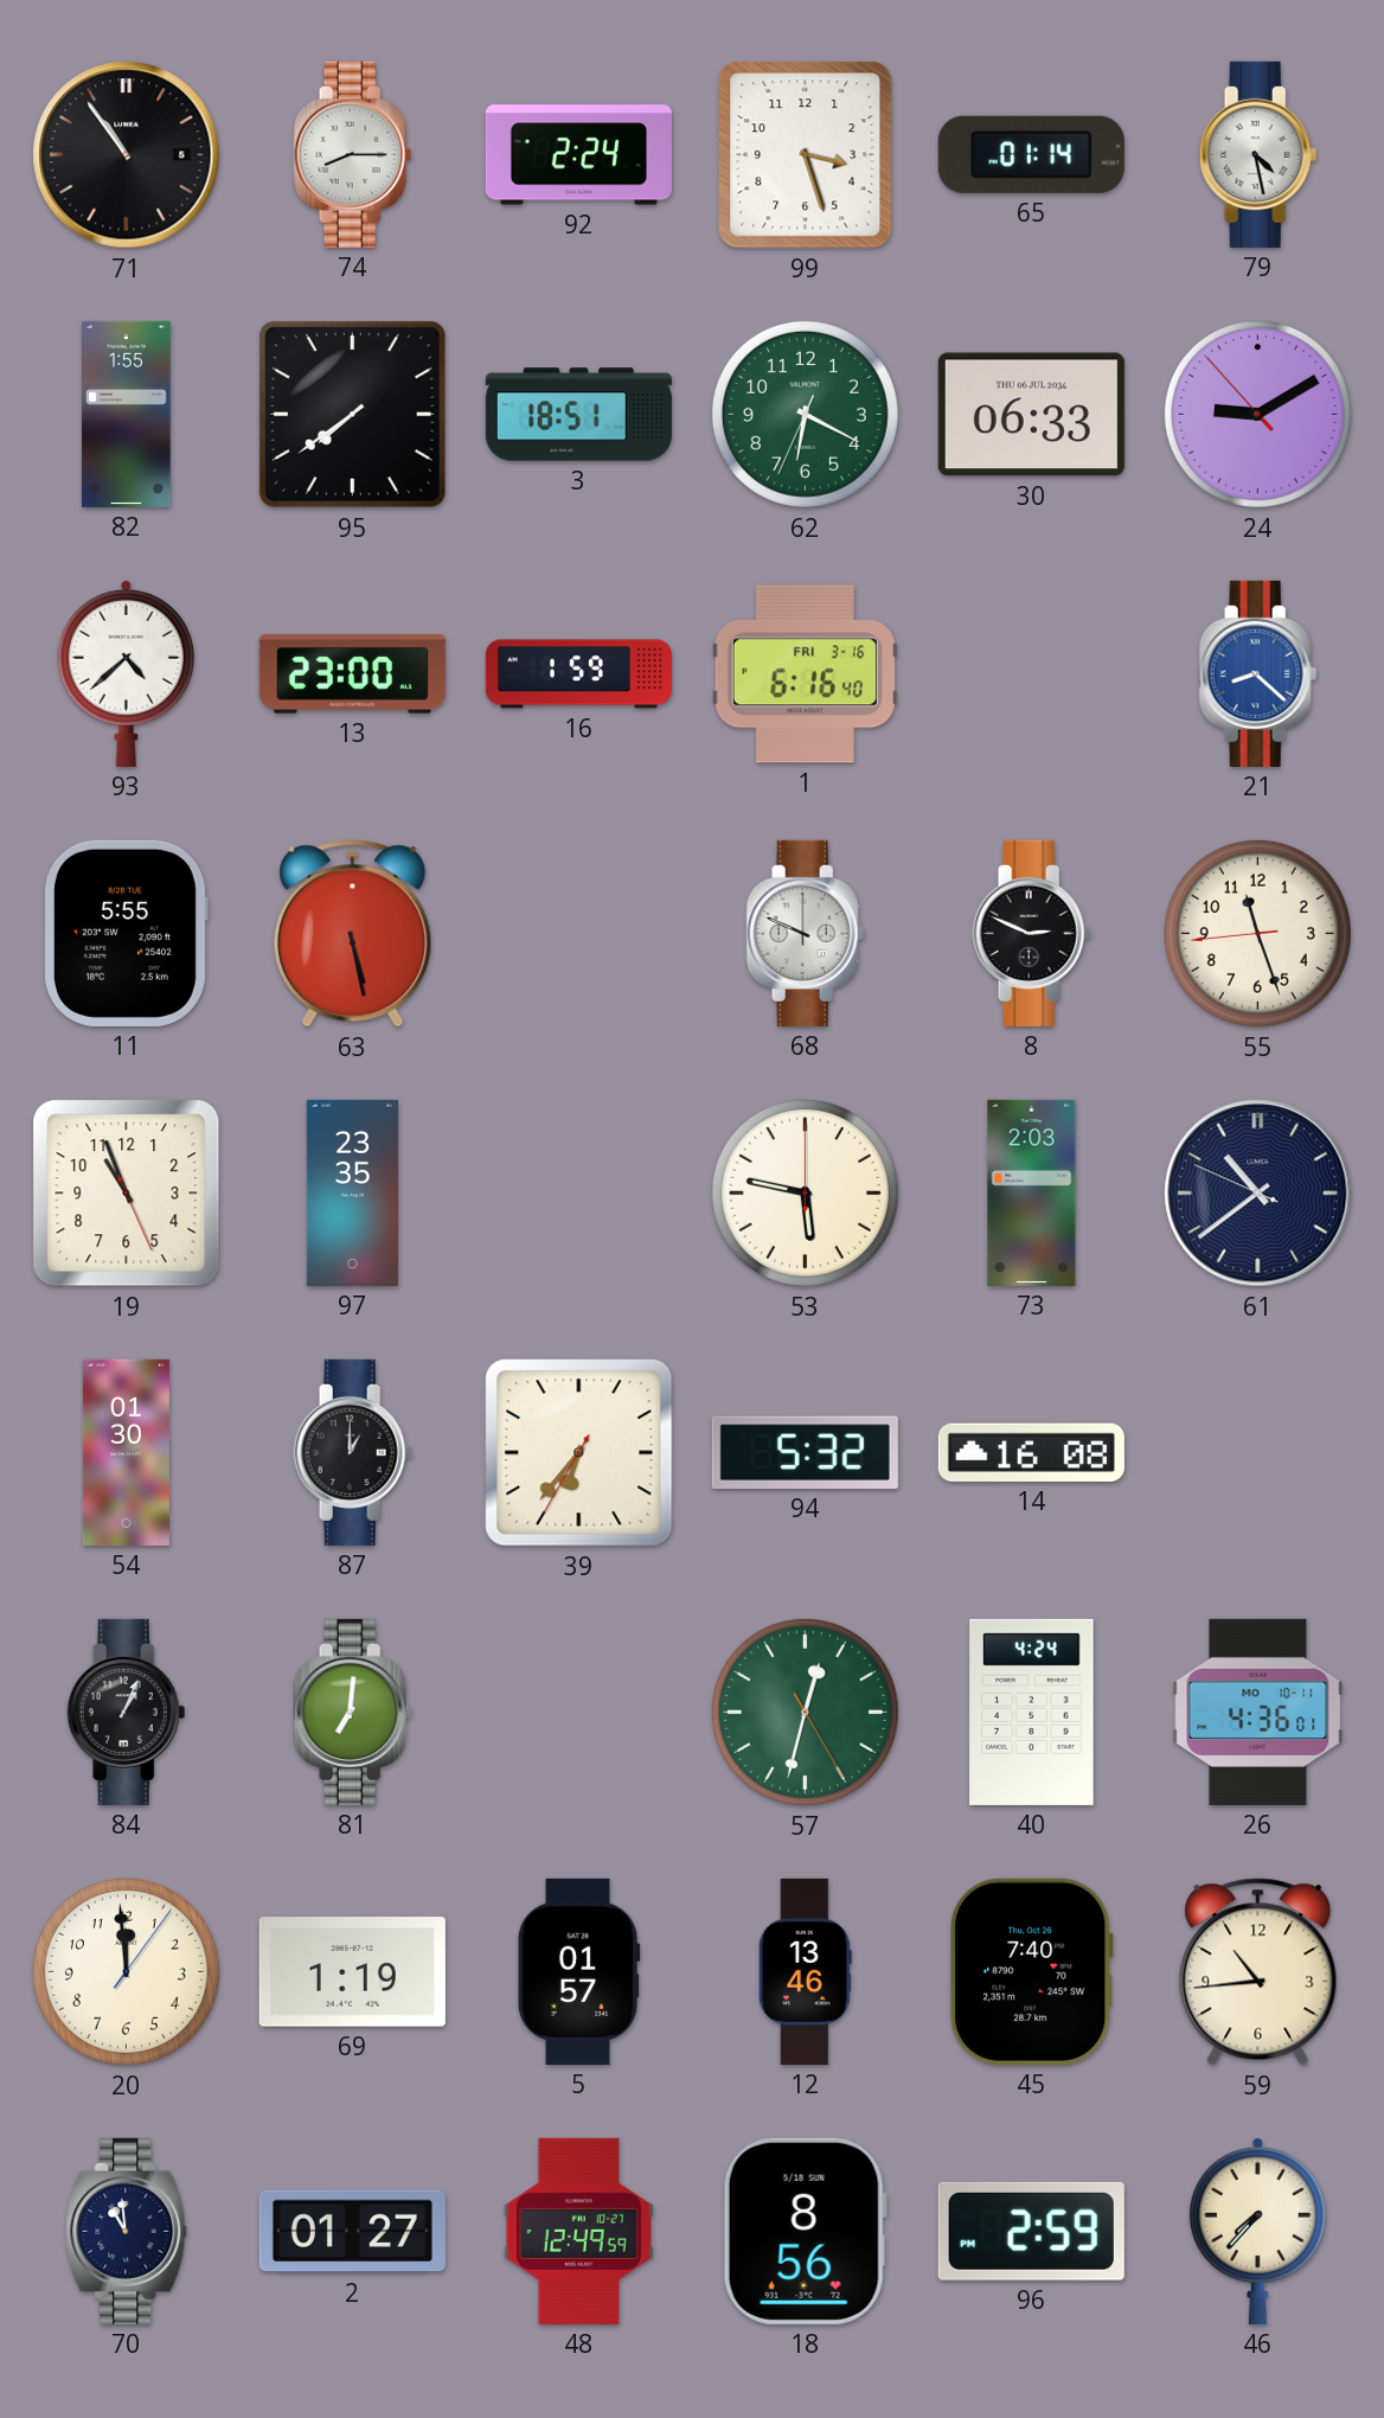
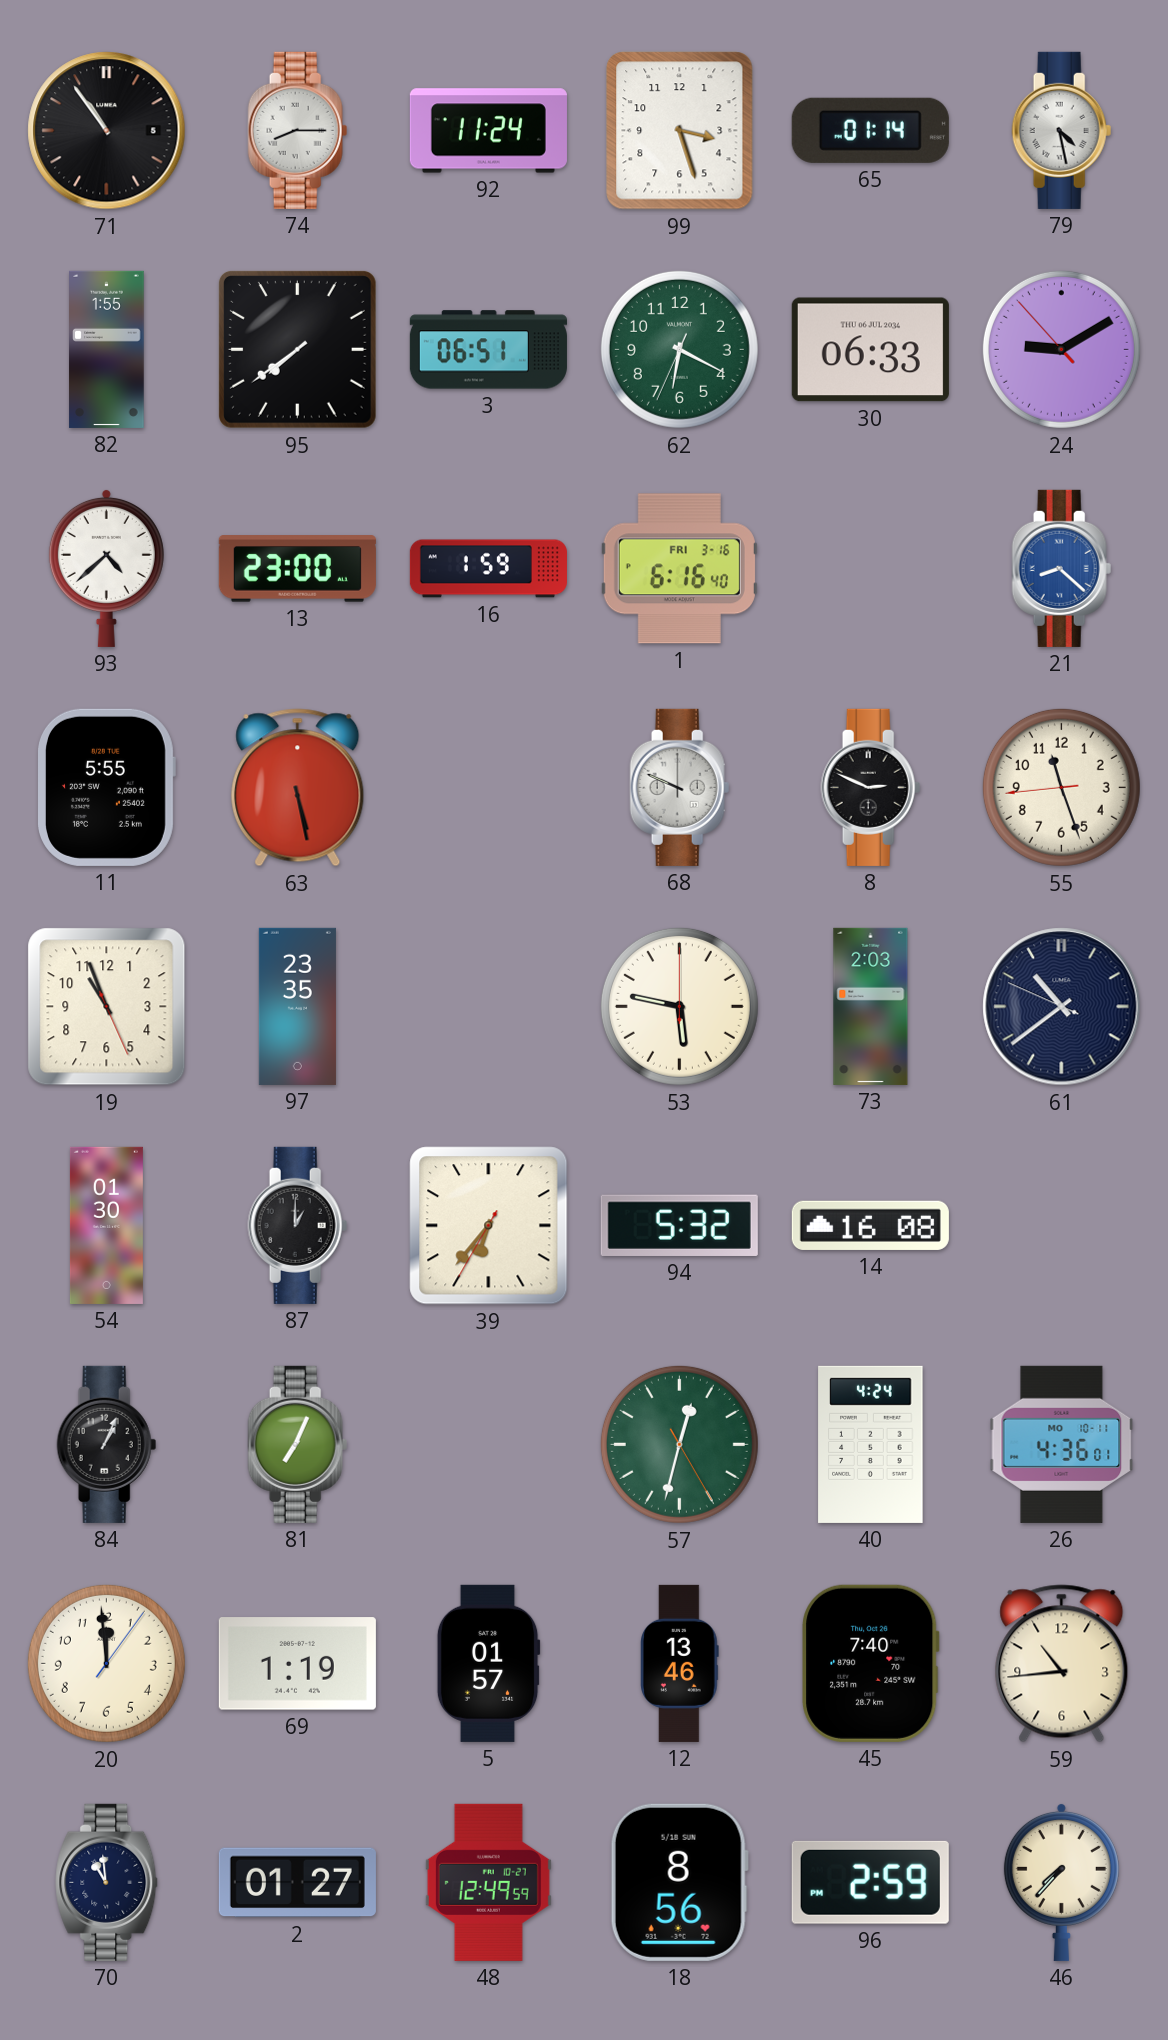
92: 2:24 -> 11:24 (488, 131)
3: 18:51 -> 06:51 (488, 350)
81: 7:01 -> 7:04 (298, 1444)
